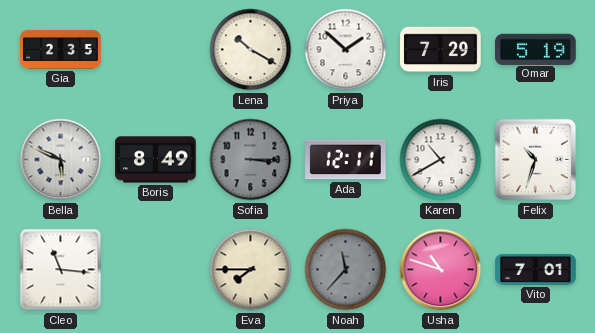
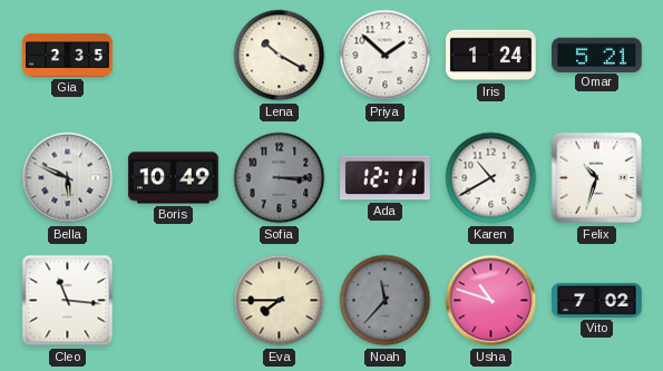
Iris: 7:29 -> 1:24 (491, 56)
Omar: 5:19 -> 5:21 (597, 55)
Boris: 8:49 -> 10:49 (174, 178)
Vito: 7:01 -> 7:02 (597, 300)
